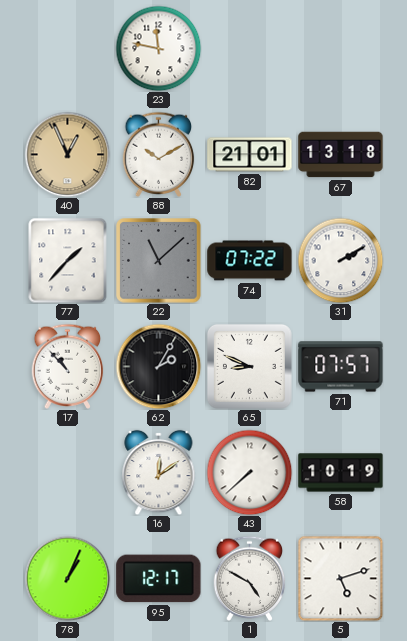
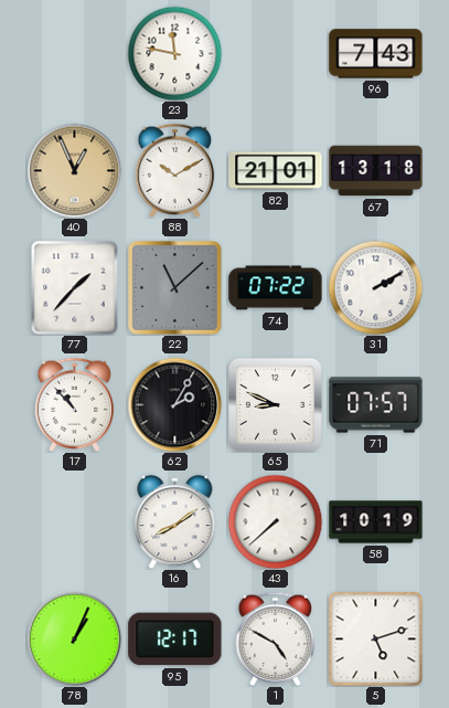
96: none -> 7:43 (376, 54)
16: 12:09 -> 8:09 (175, 521)
